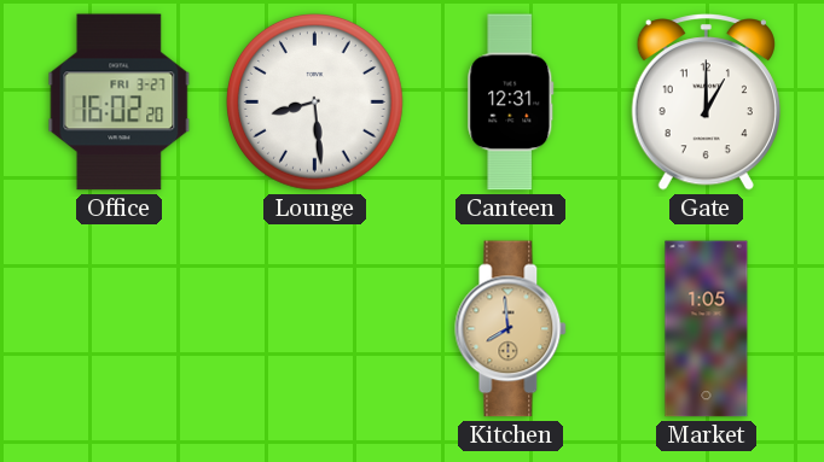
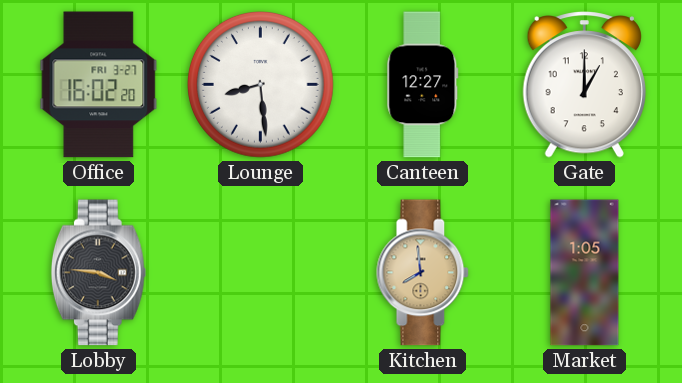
Canteen: 12:31 -> 12:27 (423, 85)
Lobby: none -> 3:46 (98, 273)
